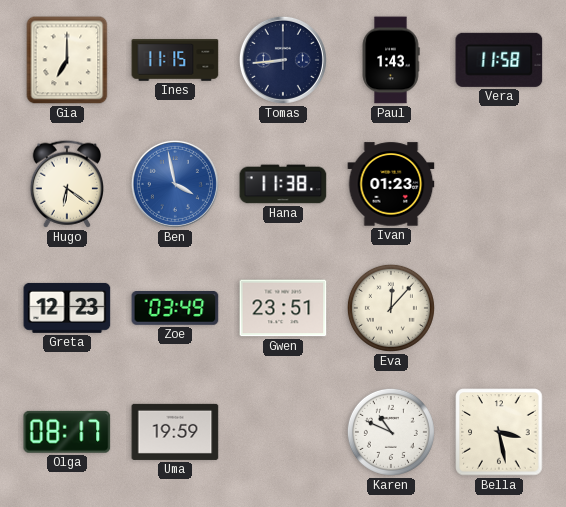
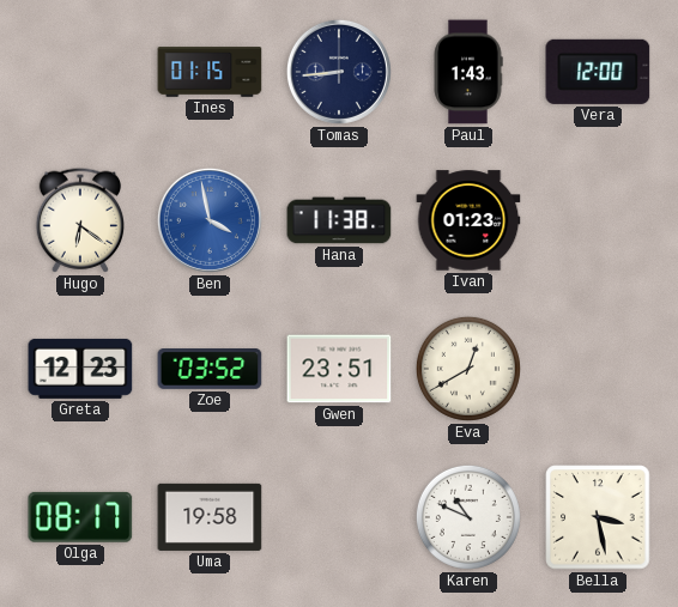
Gia: 7:00 -> none (67, 60)
Ines: 11:15 -> 01:15 (210, 72)
Vera: 11:58 -> 12:00 (598, 72)
Zoe: 03:49 -> 03:52 (210, 370)
Eva: 12:07 -> 12:40 (468, 369)
Uma: 19:59 -> 19:58 (210, 517)
